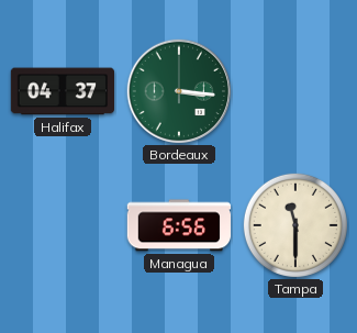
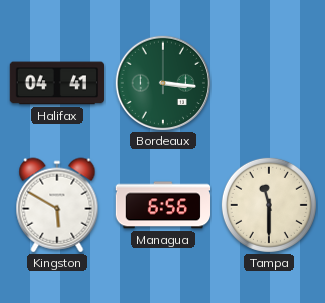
Halifax: 04:37 -> 04:41 (56, 83)
Kingston: none -> 5:50 (57, 205)
